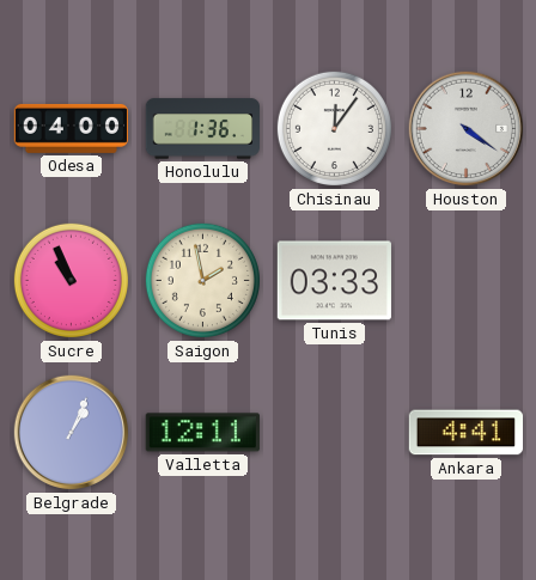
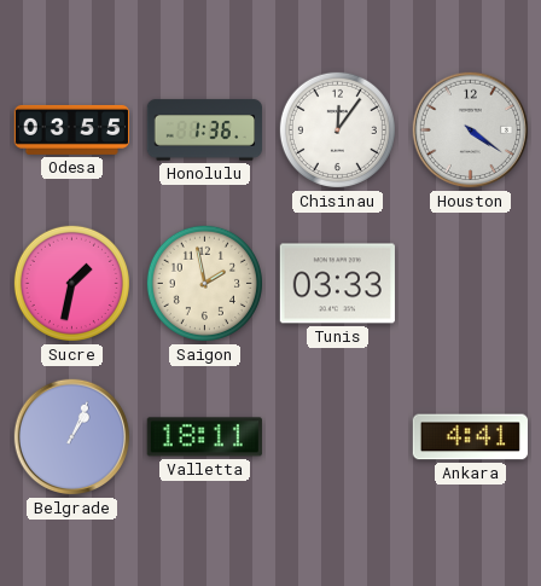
Odesa: 04:00 -> 03:55 (71, 129)
Sucre: 10:56 -> 1:32 (71, 283)
Valletta: 12:11 -> 18:11 (204, 437)
